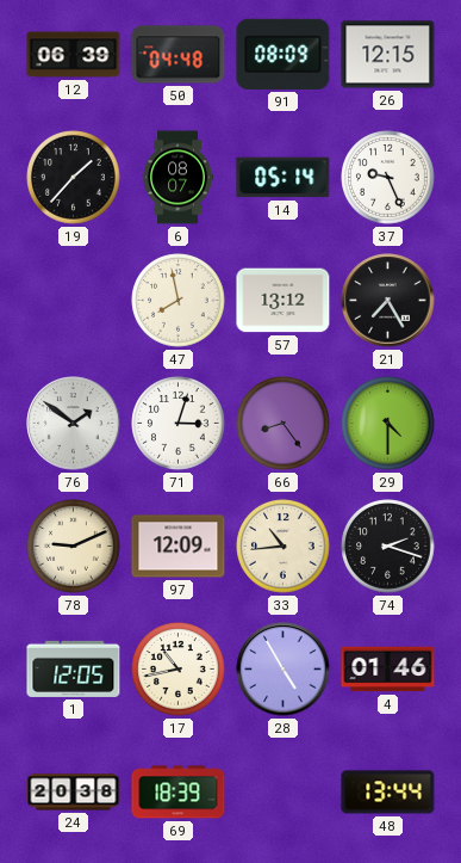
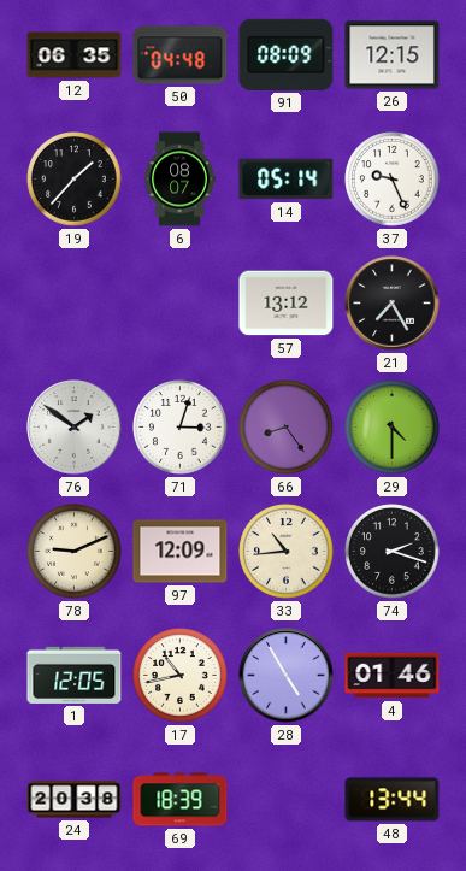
12: 06:39 -> 06:35 (75, 55)
47: 7:58 -> none (179, 301)
